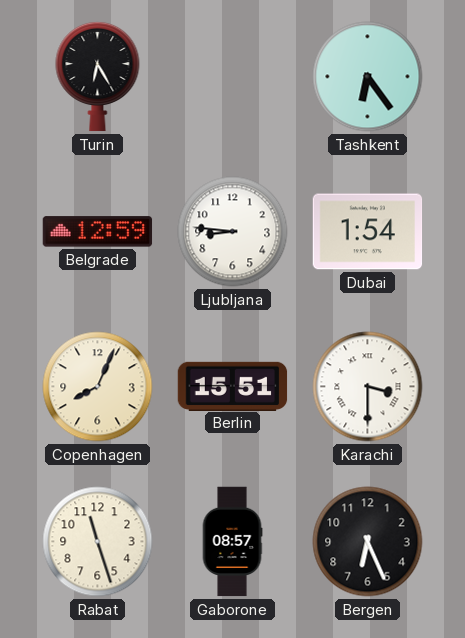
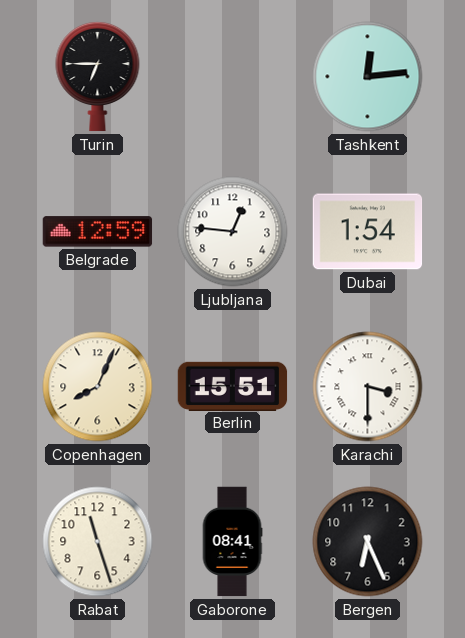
Turin: 6:25 -> 6:45 (98, 76)
Tashkent: 6:24 -> 12:14 (368, 77)
Ljubljana: 8:46 -> 12:46 (233, 232)
Gaborone: 08:57 -> 08:41 (232, 542)
